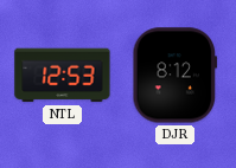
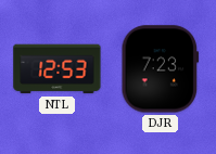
DJR: 8:12 -> 7:23 (161, 69)
